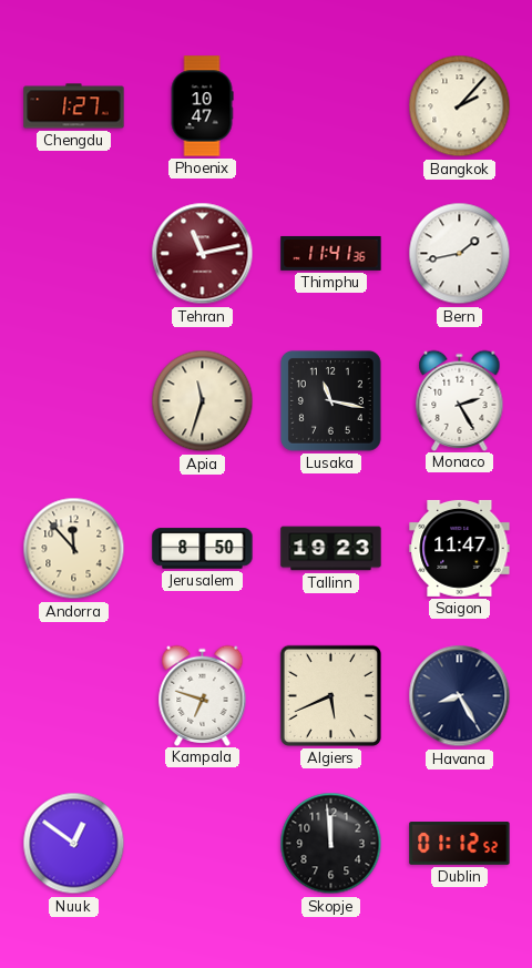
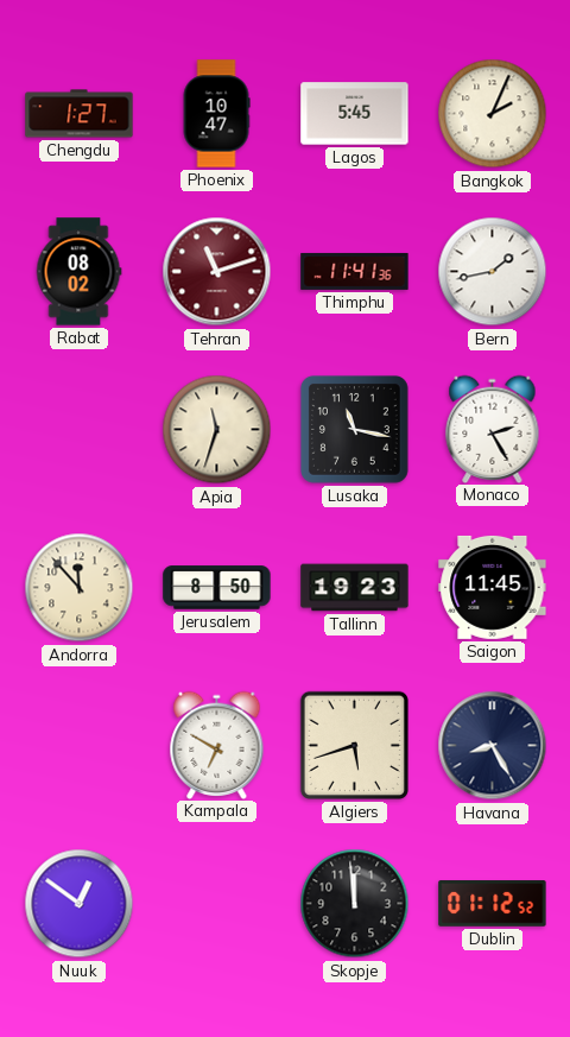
Lagos: none -> 5:45 (355, 114)
Bangkok: 2:07 -> 2:04 (493, 114)
Rabat: none -> 08:02 (78, 272)
Tehran: 11:13 -> 11:12 (217, 272)
Saigon: 11:47 -> 11:45 (493, 587)
Kampala: 6:48 -> 6:50 (217, 745)
Algiers: 5:41 -> 5:42 (354, 745)
